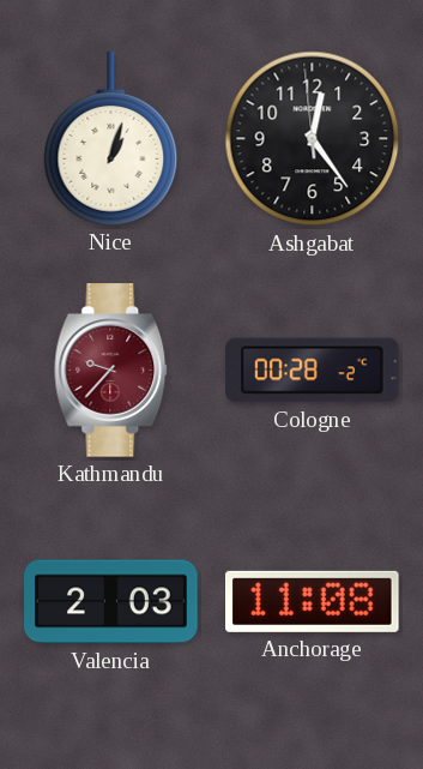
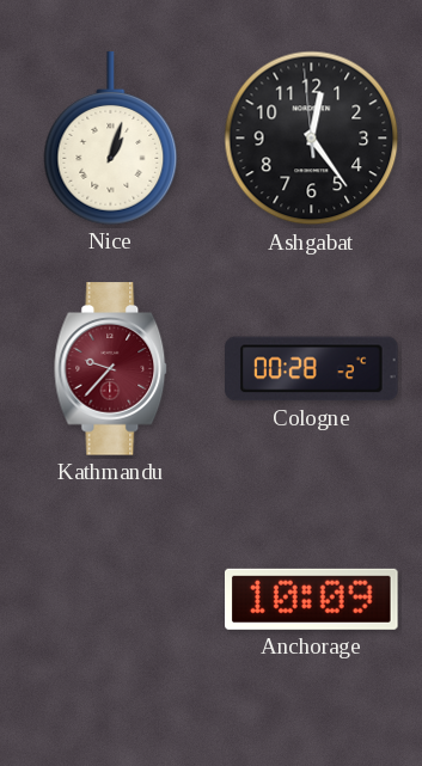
Valencia: 2:03 -> none (111, 602)
Anchorage: 11:08 -> 10:09 (312, 599)
